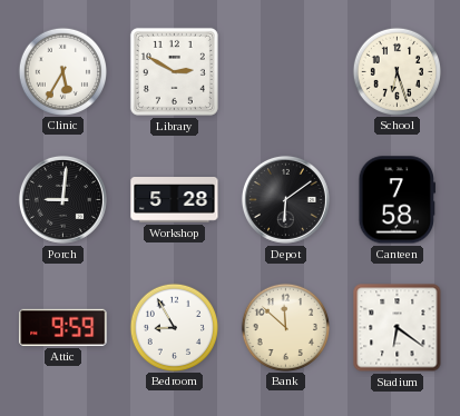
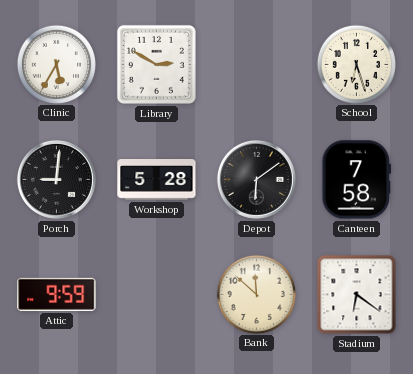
Bedroom: 8:55 -> none (174, 327)
